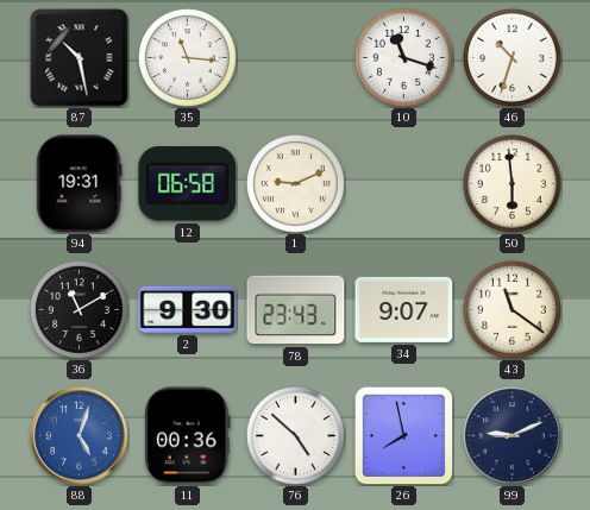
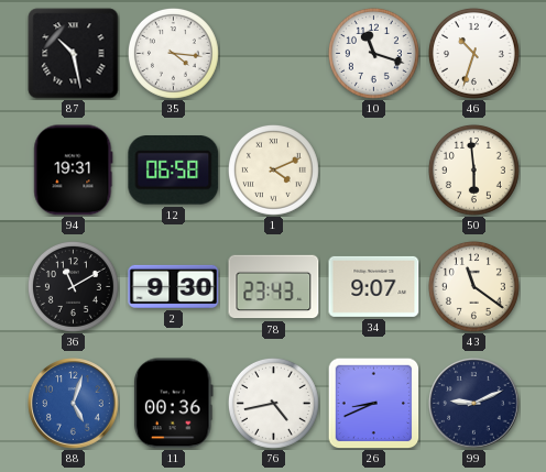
35: 11:16 -> 4:16 (173, 53)
1: 9:11 -> 4:11 (273, 169)
76: 4:52 -> 4:43 (273, 403)
26: 7:58 -> 8:41 (373, 403)
